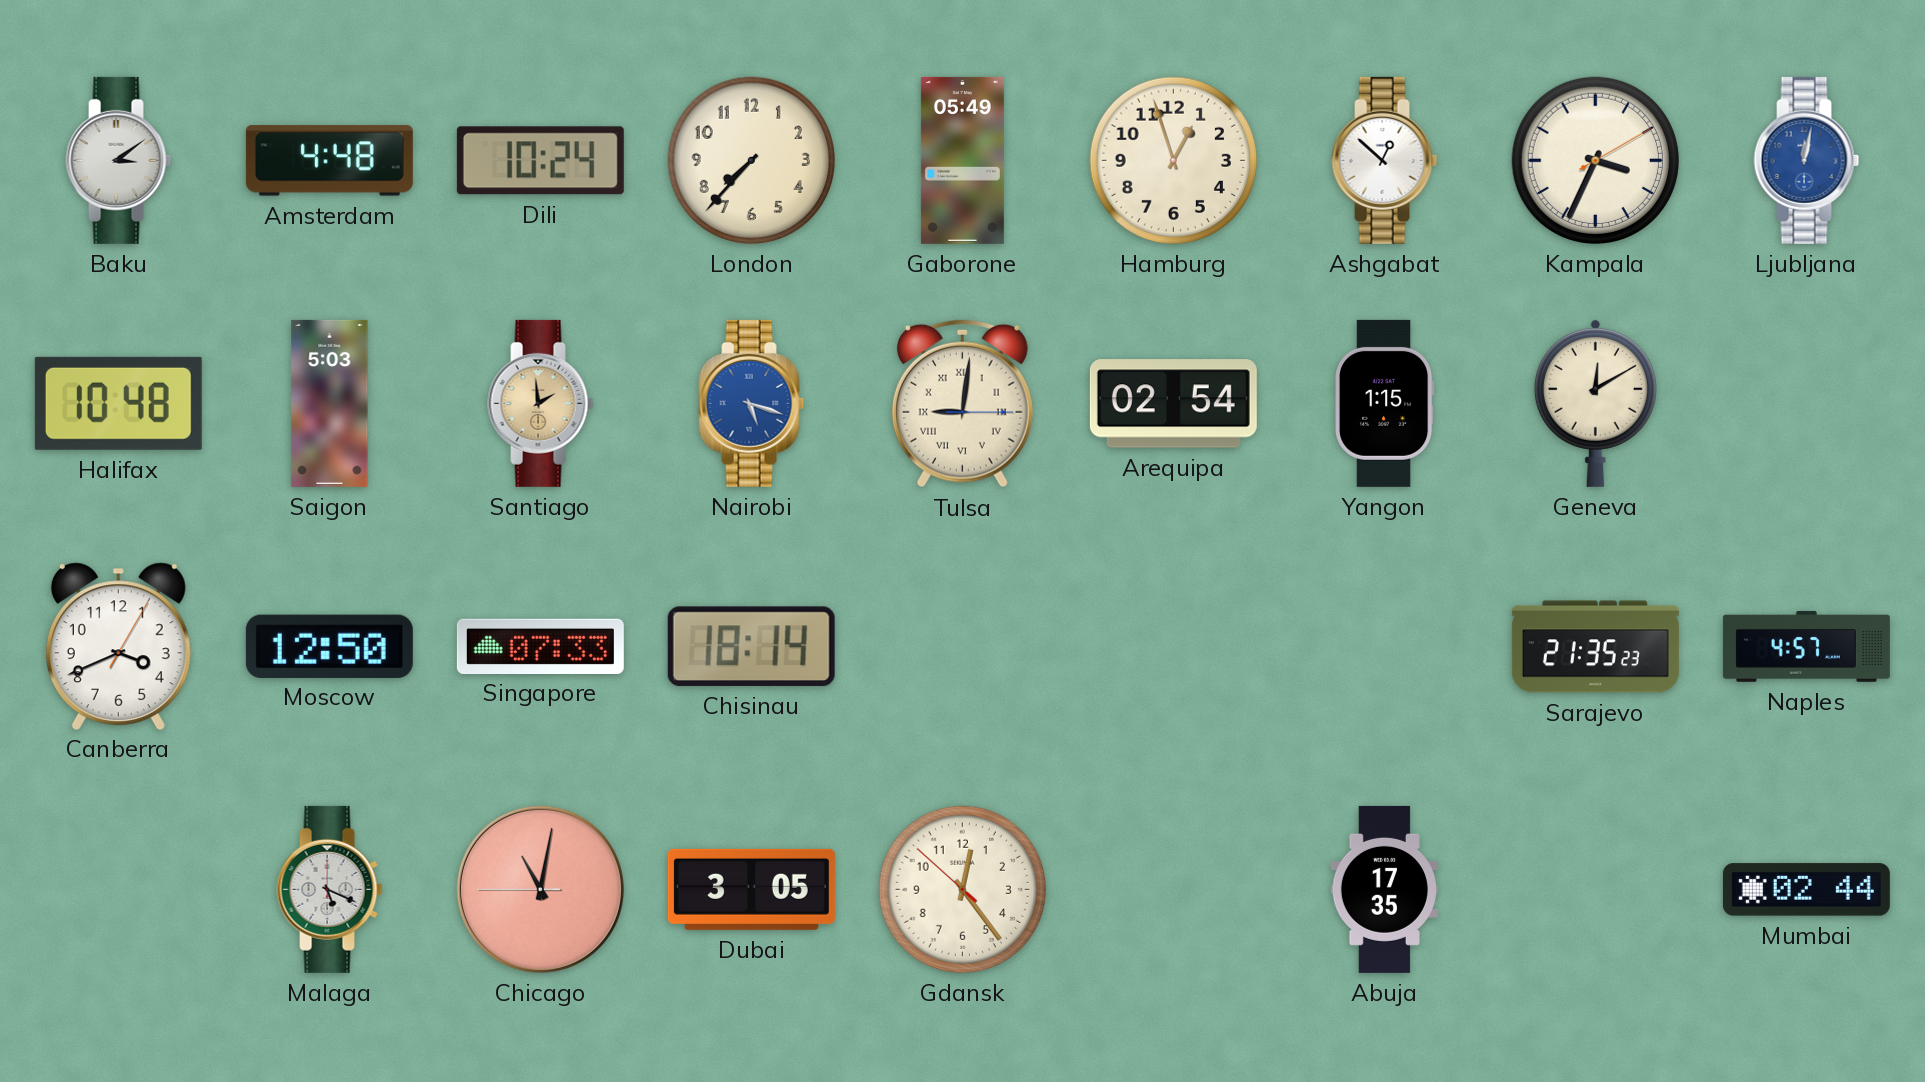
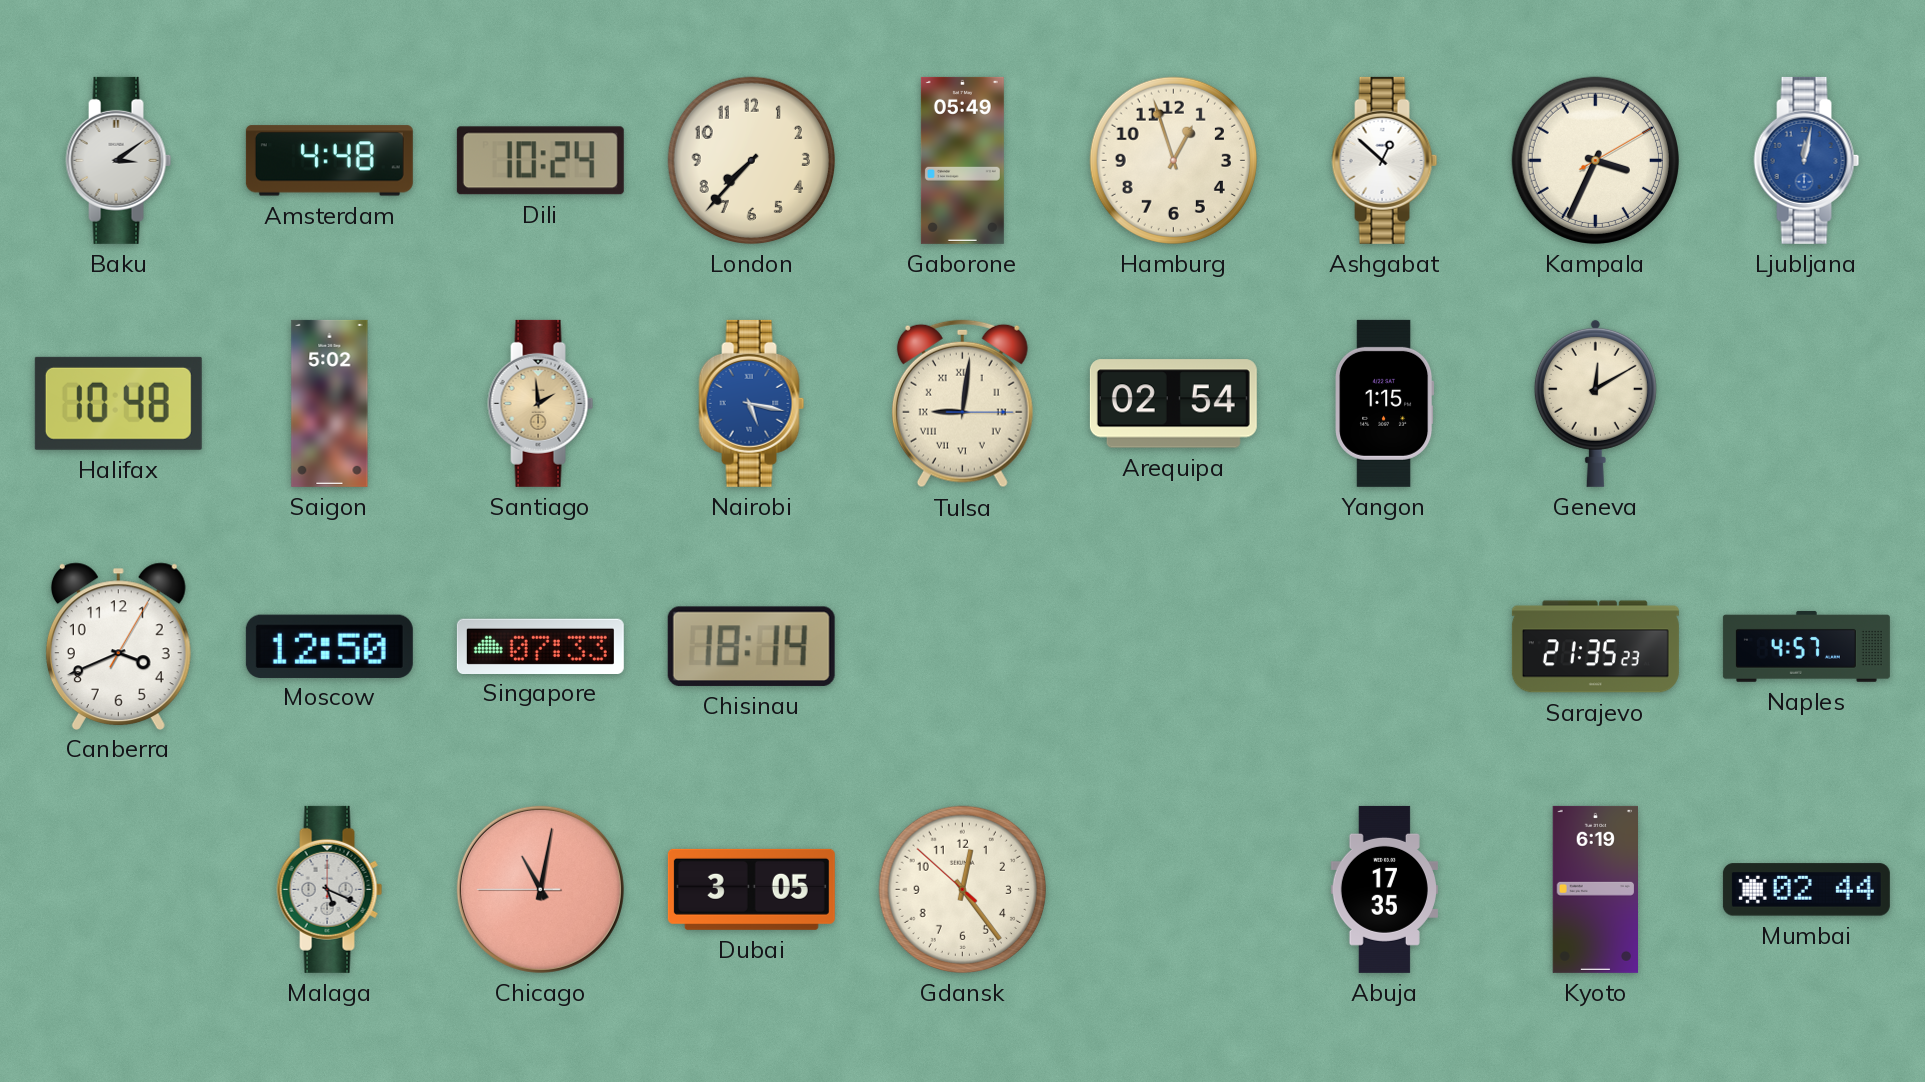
Saigon: 5:03 -> 5:02 (330, 403)
Nairobi: 5:18 -> 5:17 (752, 403)
Kyoto: none -> 6:19 (1595, 889)
